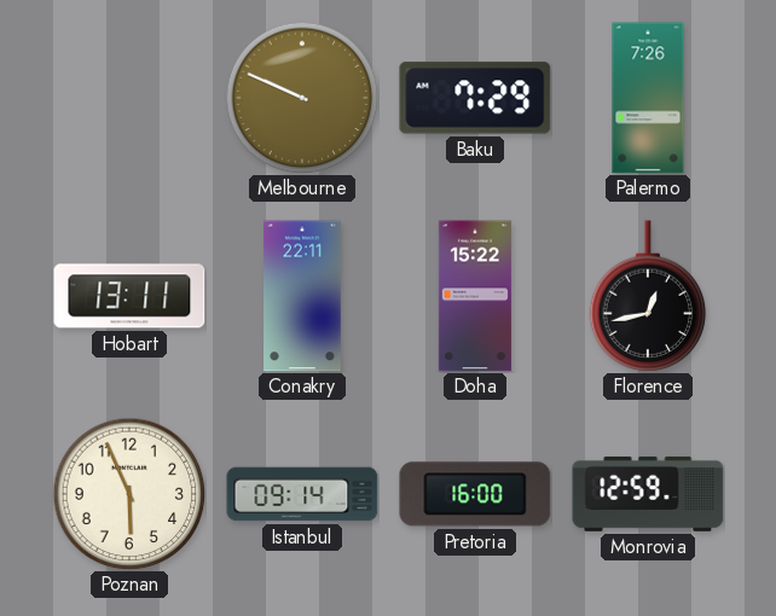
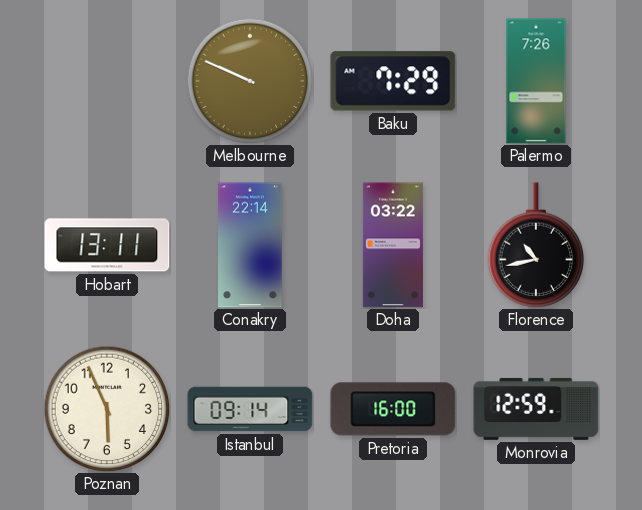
Conakry: 22:11 -> 22:14 (250, 245)
Doha: 15:22 -> 03:22 (393, 245)
Florence: 12:43 -> 10:43 (536, 245)
